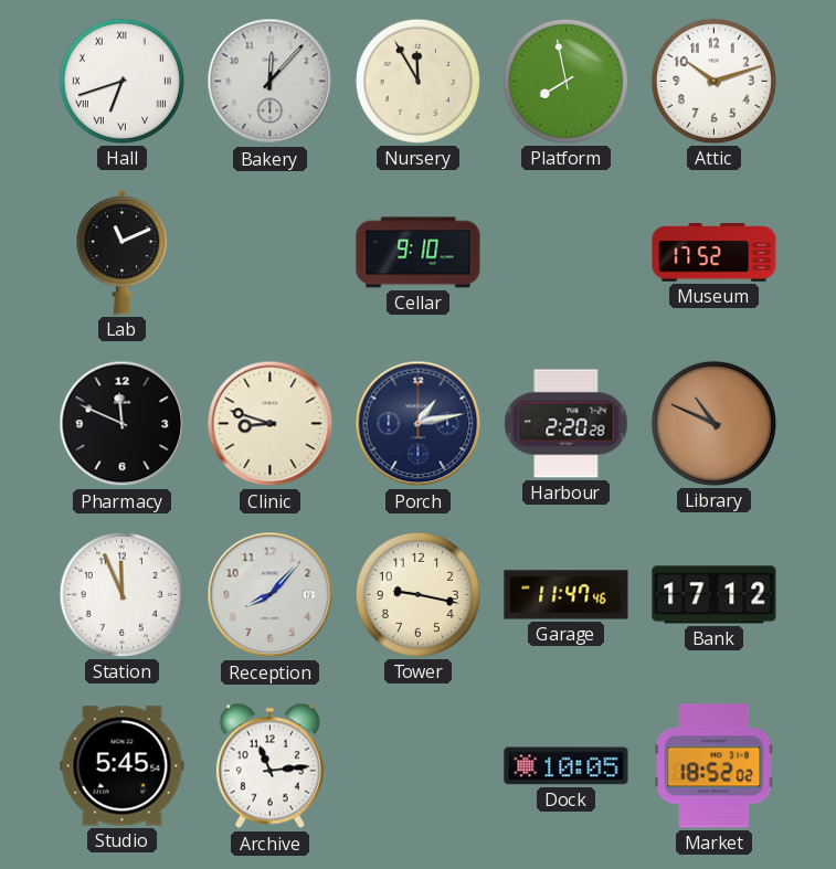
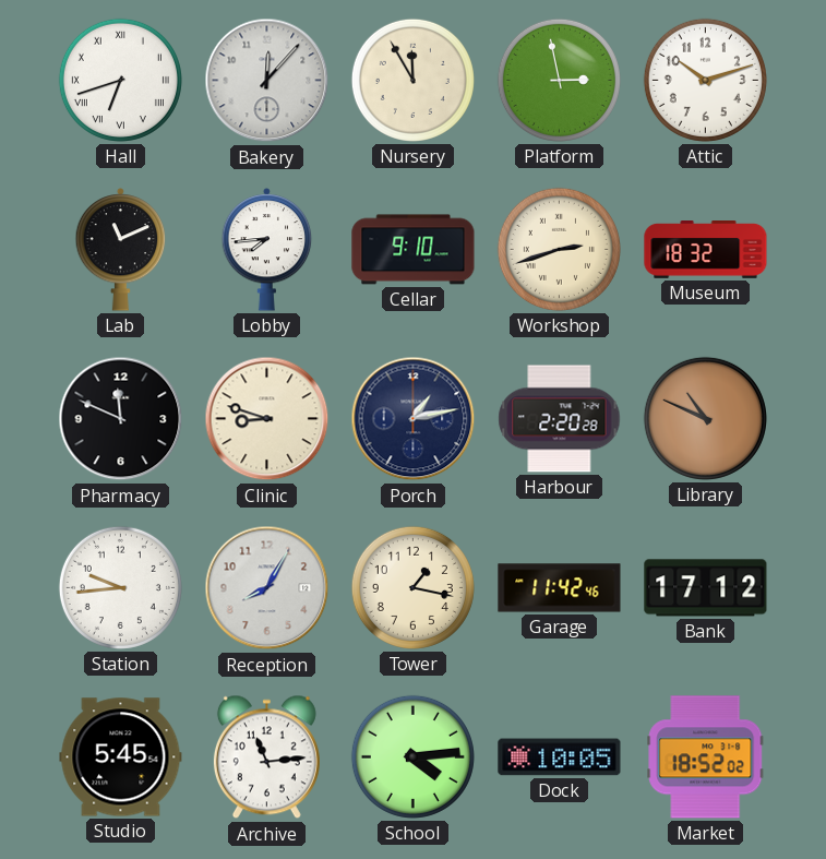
Platform: 7:58 -> 2:58 (559, 80)
Lobby: none -> 7:44 (267, 250)
Workshop: none -> 2:42 (559, 249)
Museum: 17:52 -> 18:32 (706, 250)
Station: 11:56 -> 9:44 (120, 587)
Reception: 8:07 -> 8:05 (267, 588)
Tower: 9:17 -> 1:17 (412, 587)
Garage: 11:47 -> 11:42 (560, 588)
School: none -> 4:14 (412, 756)
